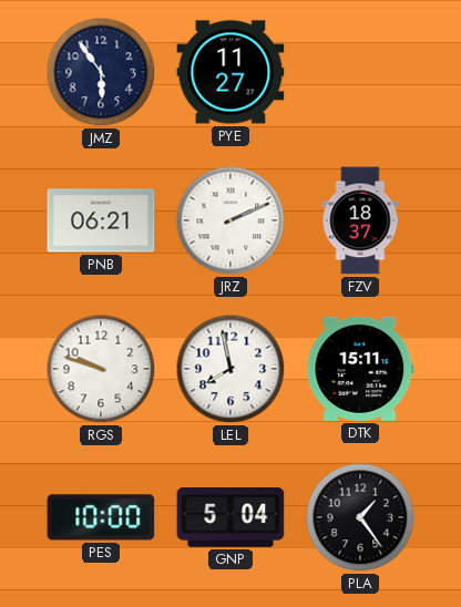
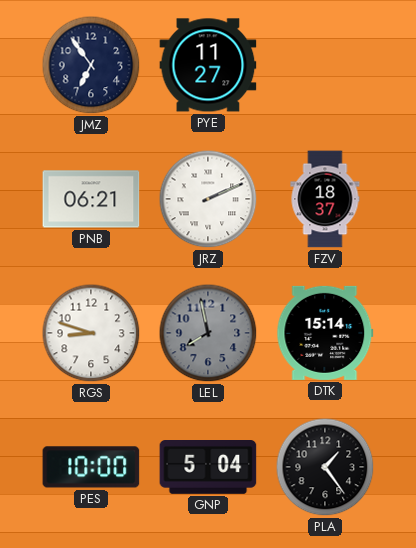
JMZ: 5:54 -> 6:54 (91, 65)
RGS: 9:48 -> 8:48 (91, 333)
LEL dial: white -> grey (208, 333)
DTK: 15:11 -> 15:14 (325, 333)
